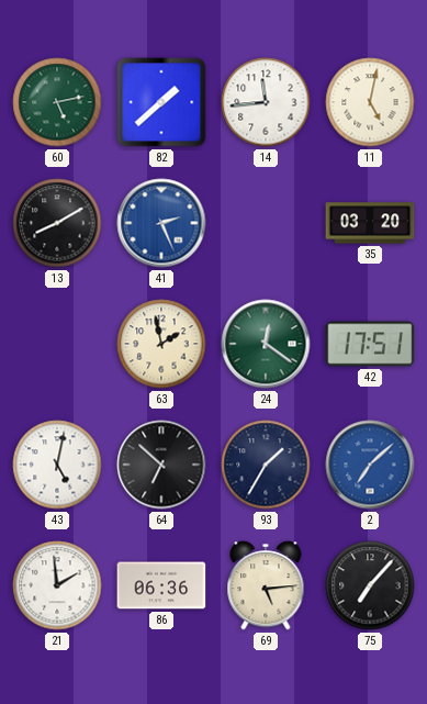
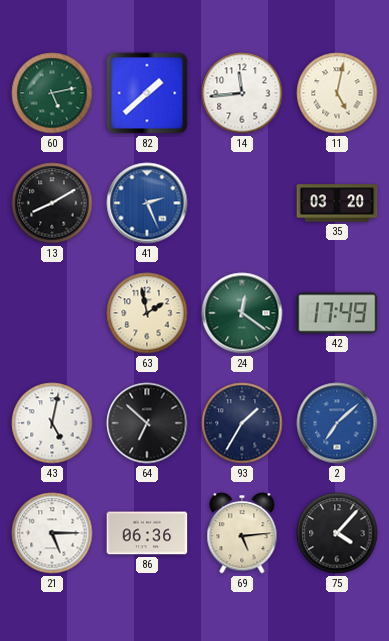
42: 17:51 -> 17:49 (337, 313)
21: 1:59 -> 5:15 (52, 533)
75: 7:07 -> 4:07 (337, 533)
